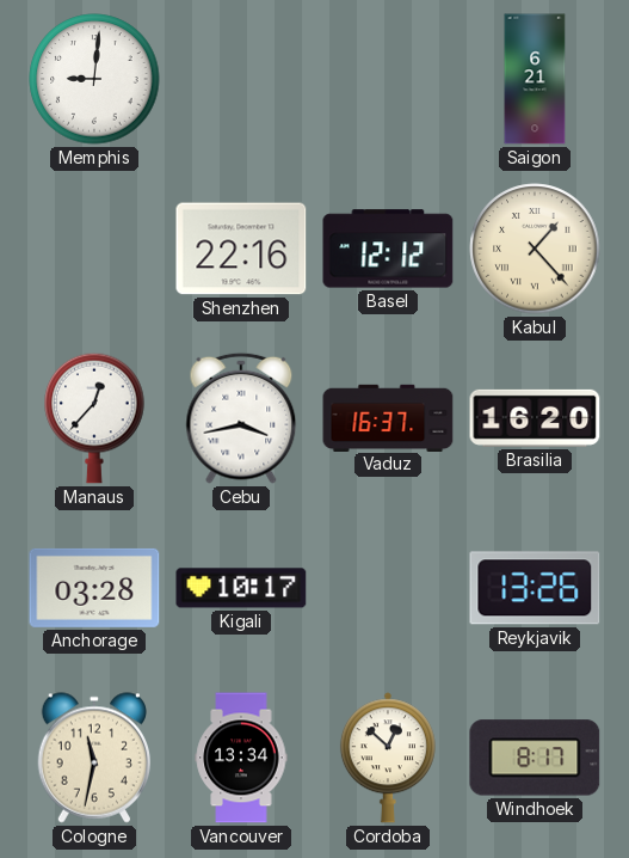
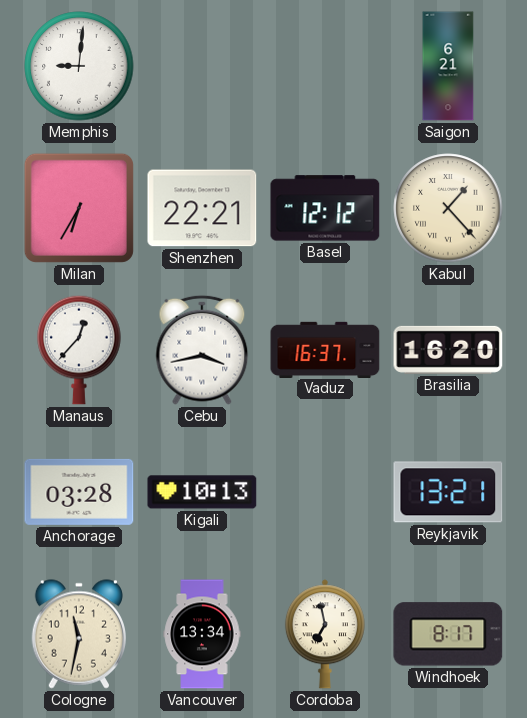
Milan: none -> 6:35 (79, 208)
Shenzhen: 22:16 -> 22:21 (202, 208)
Kigali: 10:17 -> 10:13 (202, 492)
Reykjavik: 13:26 -> 13:21 (448, 492)
Cordoba: 12:52 -> 6:58 (325, 634)
